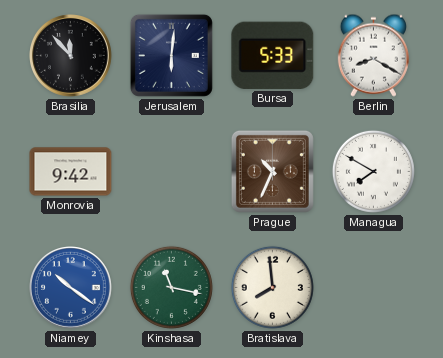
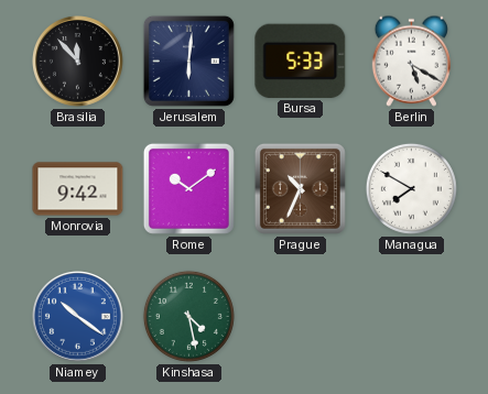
Berlin: 8:20 -> 5:20 (411, 61)
Rome: none -> 10:09 (188, 188)
Kinshasa: 11:17 -> 4:28 (188, 316)
Bratislava: 7:59 -> none (272, 287)
